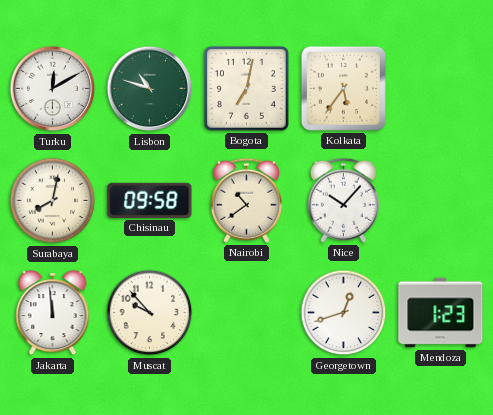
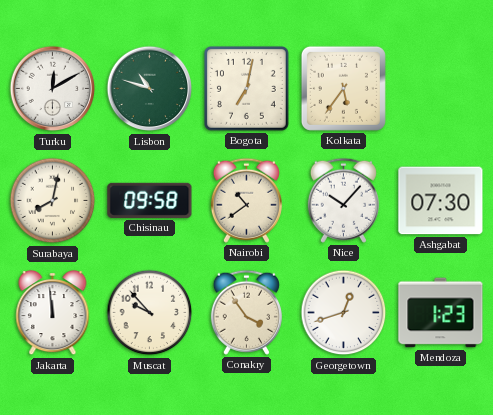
Ashgabat: none -> 07:30 (441, 201)
Conakry: none -> 3:54 (246, 312)
